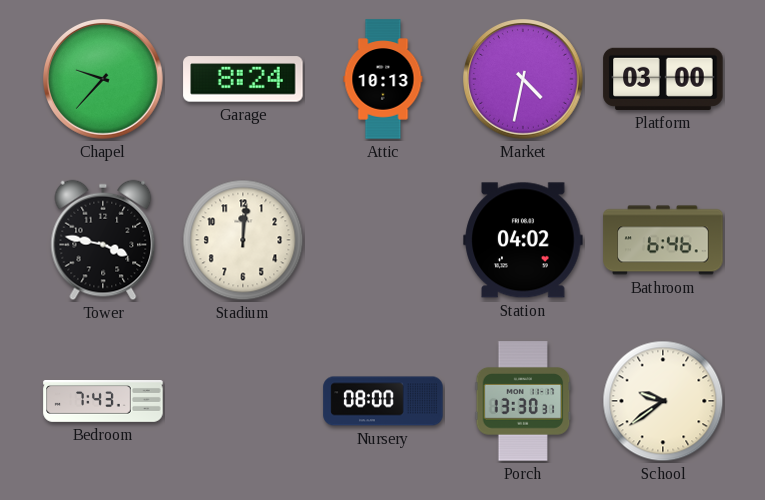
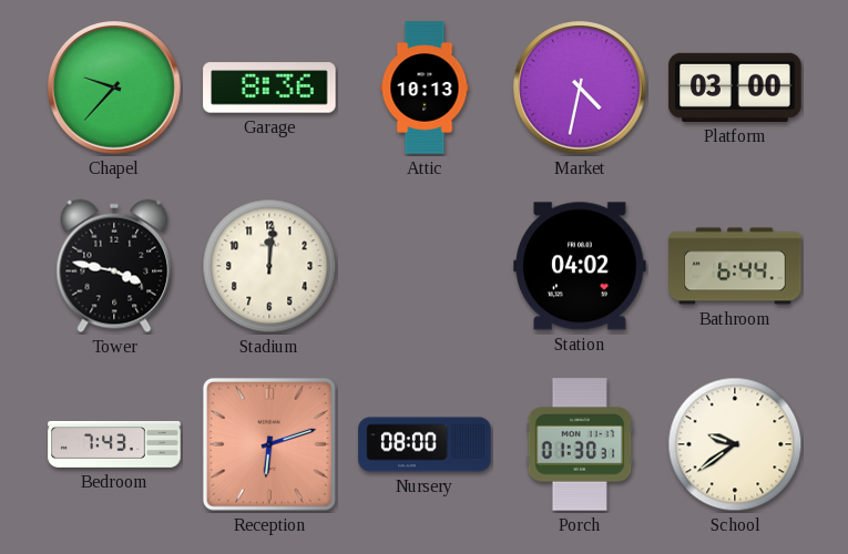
Garage: 8:24 -> 8:36 (269, 88)
Bathroom: 6:46 -> 6:44 (735, 266)
Reception: none -> 6:12 (269, 444)
Porch: 13:30 -> 01:30 (580, 444)
